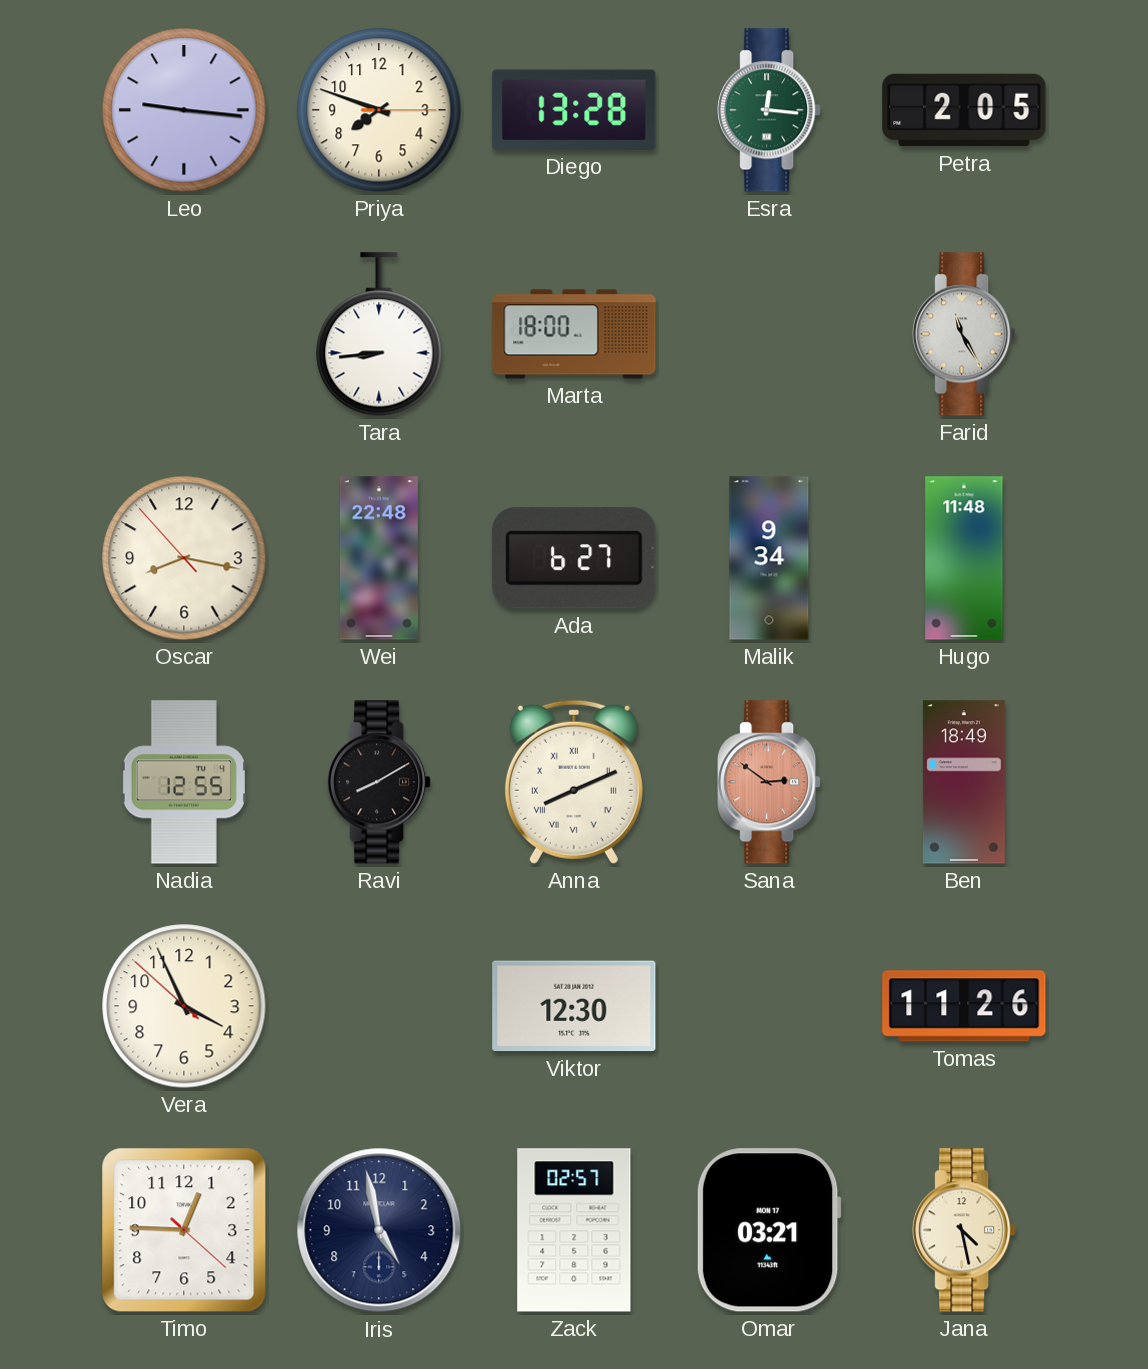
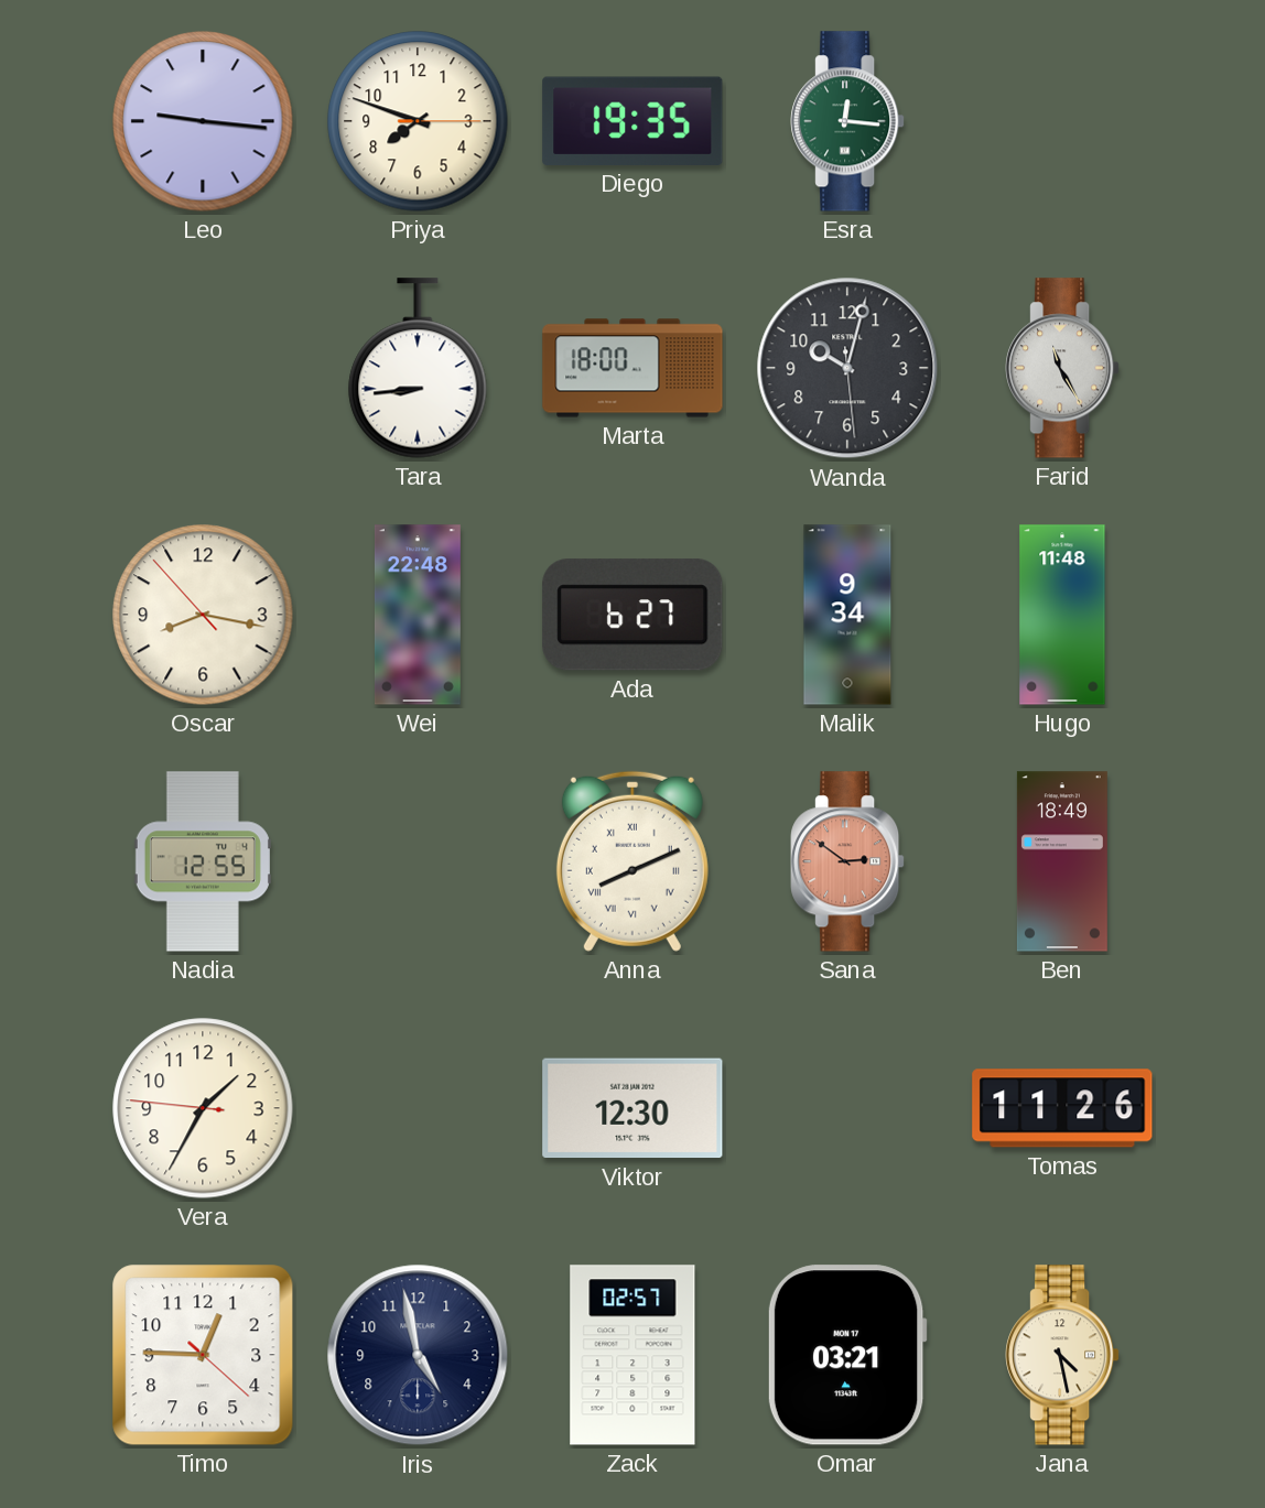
Diego: 13:28 -> 19:35 (632, 121)
Petra: 2:05 -> none (964, 110)
Wanda: none -> 10:02 (847, 368)
Ravi: 8:10 -> none (379, 782)
Vera: 3:55 -> 1:34 (203, 1108)
